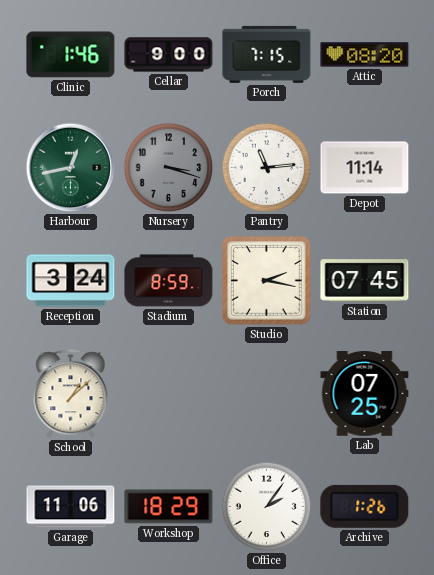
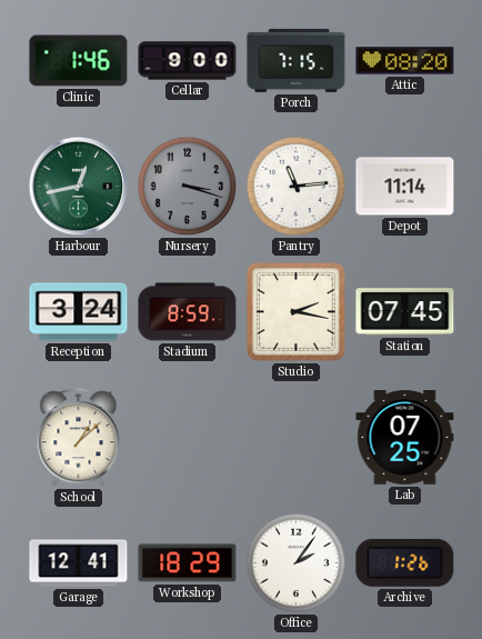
Garage: 11:06 -> 12:41 (79, 563)
